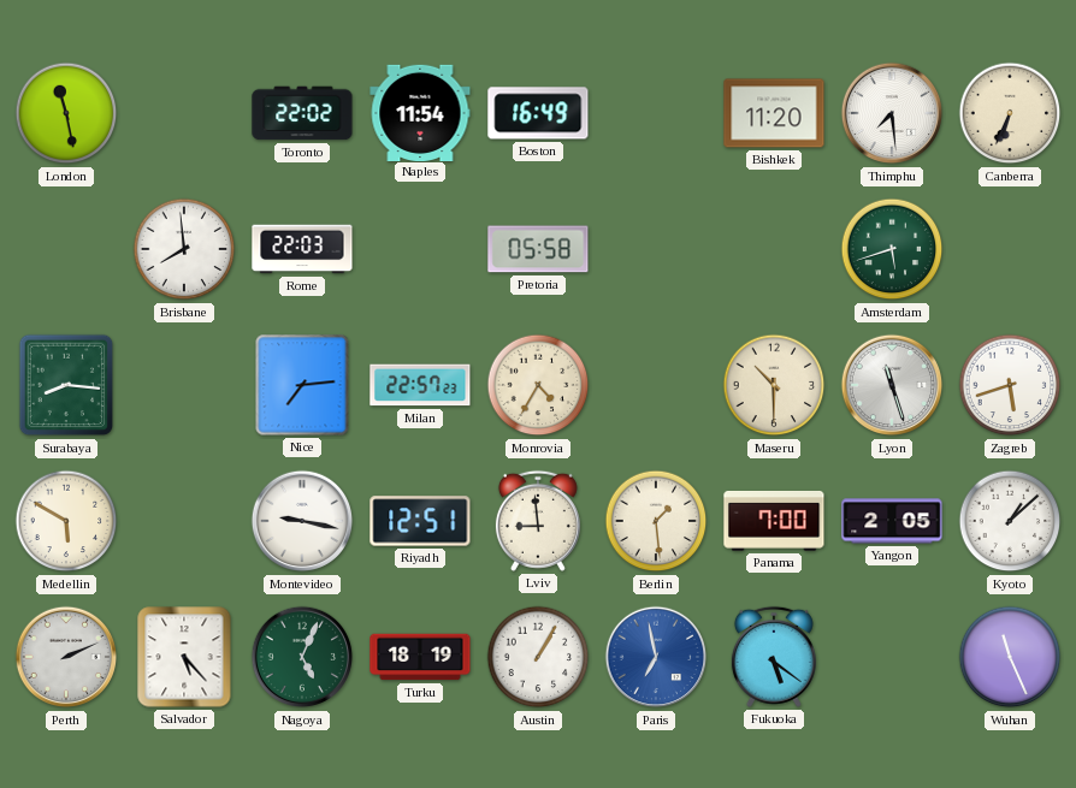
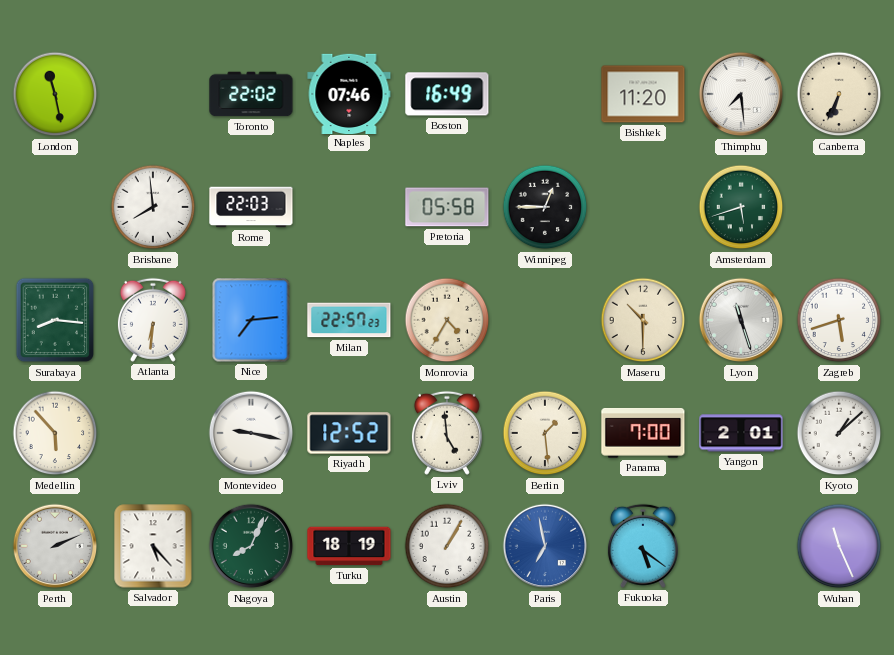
Naples: 11:54 -> 07:46 (349, 93)
Winnipeg: none -> 12:45 (545, 207)
Atlanta: none -> 6:31 (153, 320)
Medellin: 5:50 -> 5:53 (55, 433)
Riyadh: 12:51 -> 12:52 (349, 433)
Lviv: 8:59 -> 4:59 (447, 433)
Yangon: 2:05 -> 2:01 (741, 433)
Nagoya: 5:04 -> 8:04 (251, 546)
